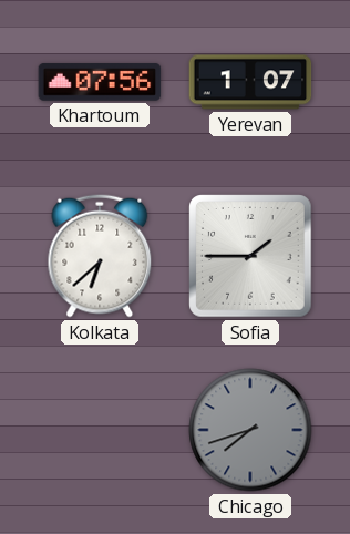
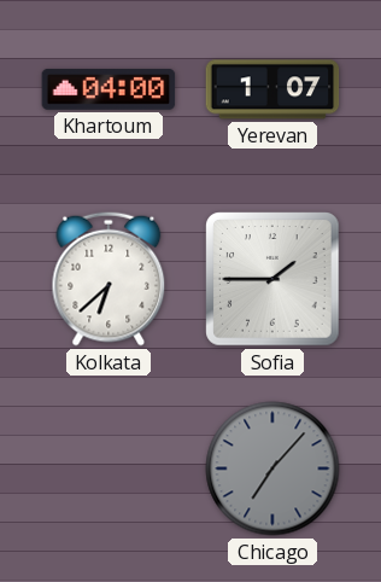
Khartoum: 07:56 -> 04:00 (109, 89)
Chicago: 7:42 -> 7:07 (272, 468)
